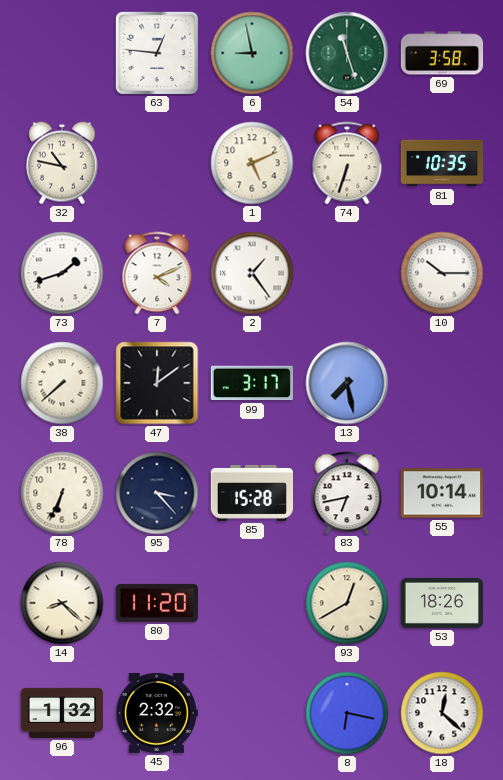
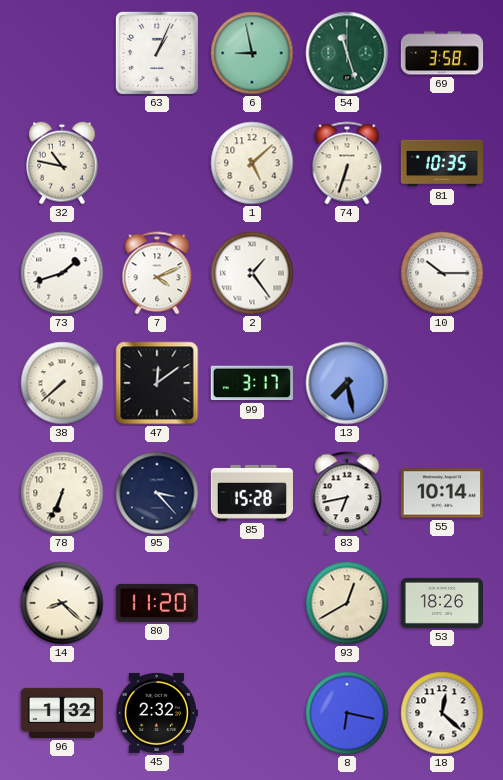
63: 12:46 -> 1:04 (157, 53)
1: 5:11 -> 5:08 (252, 163)
